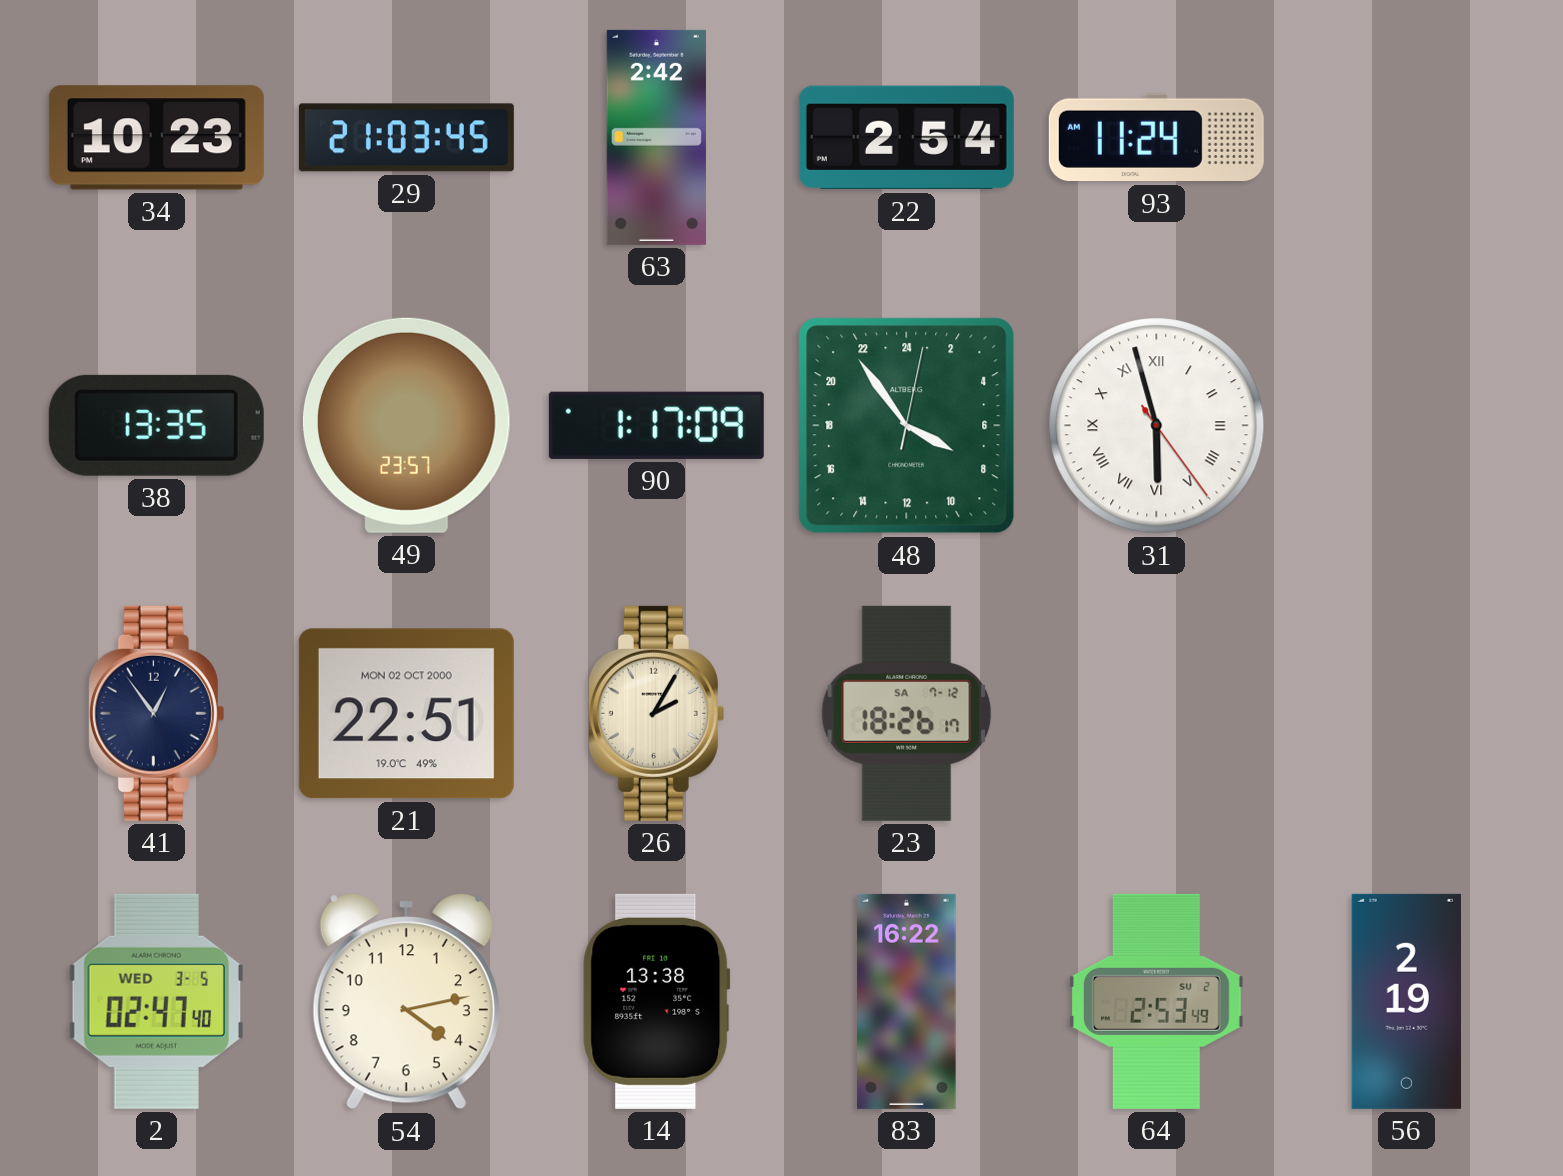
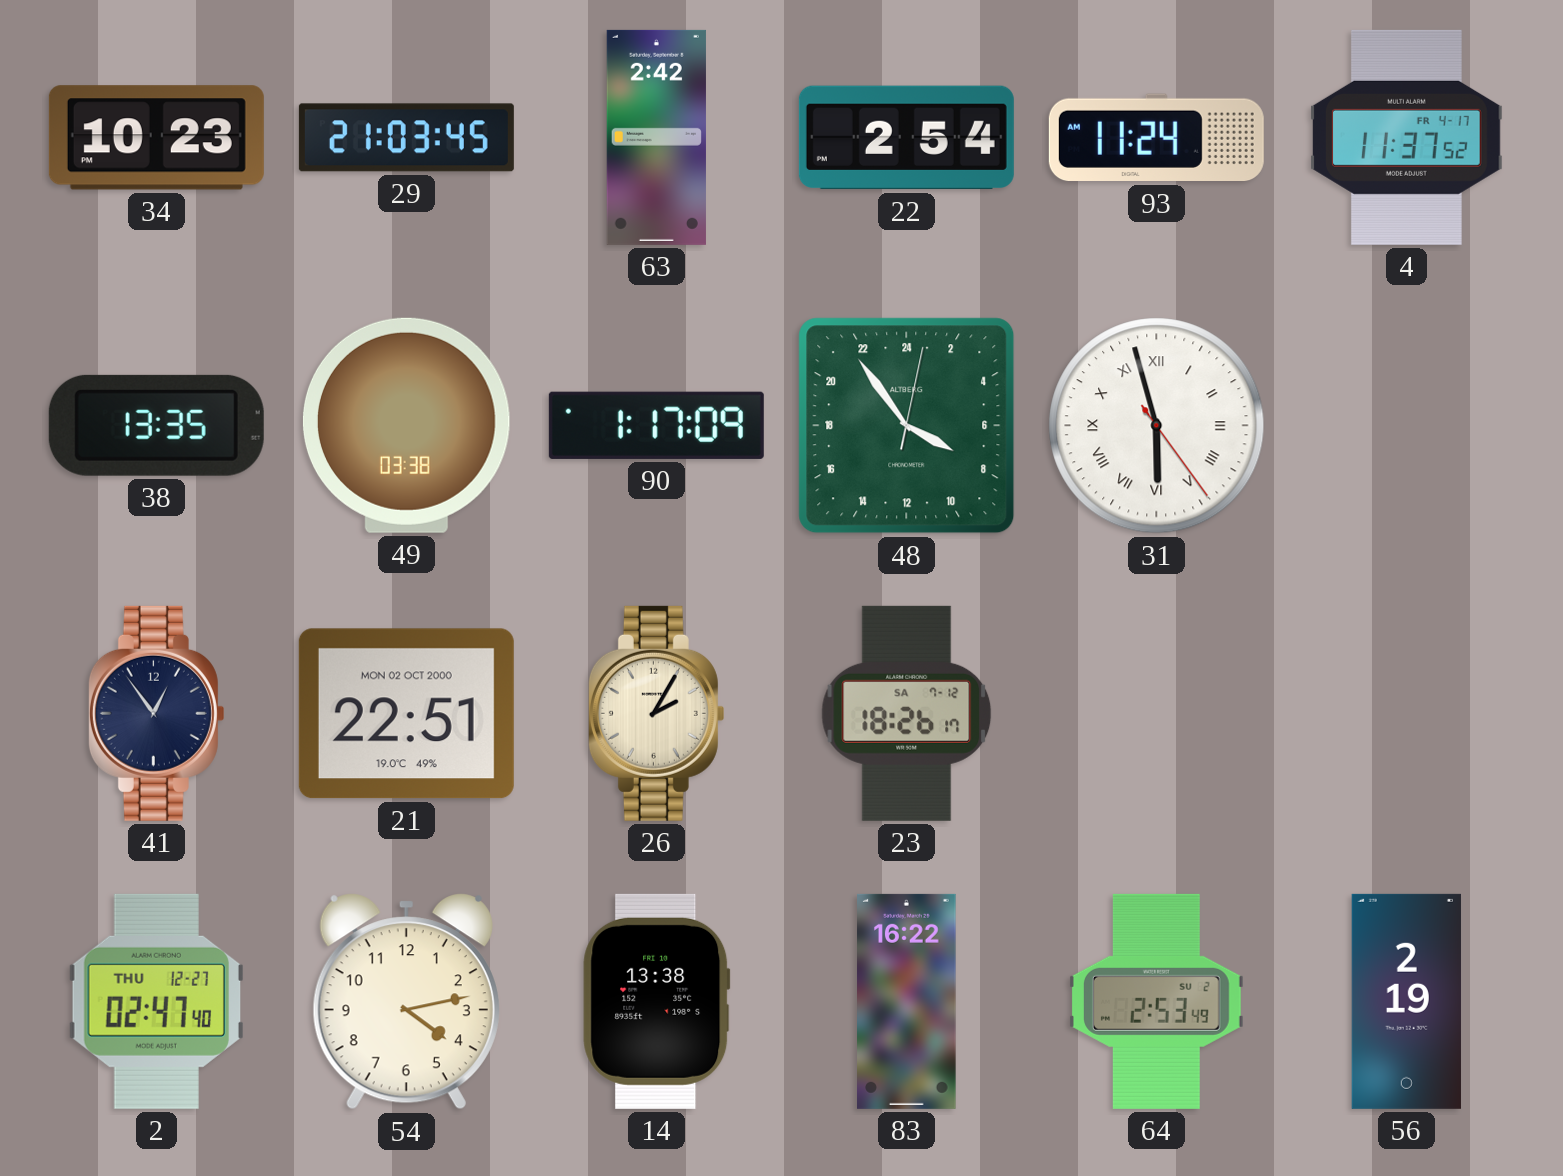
4: none -> 11:37 (1407, 137)
49: 23:57 -> 03:38 (406, 425)
2 date: WED 3-5 -> THU 12-27 (156, 1001)
